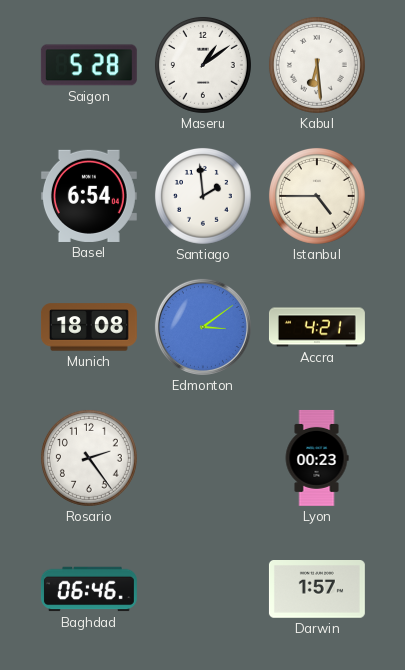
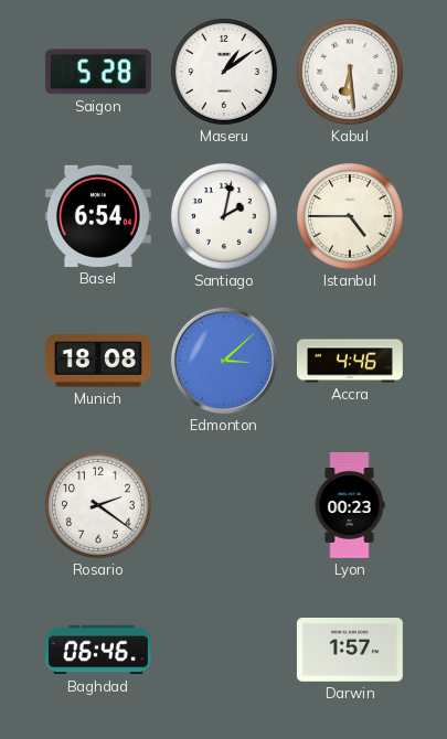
Santiago: 1:59 -> 2:02 (224, 216)
Edmonton: 3:09 -> 3:08 (224, 361)
Accra: 4:21 -> 4:46 (350, 361)
Rosario: 2:24 -> 2:21 (98, 505)
